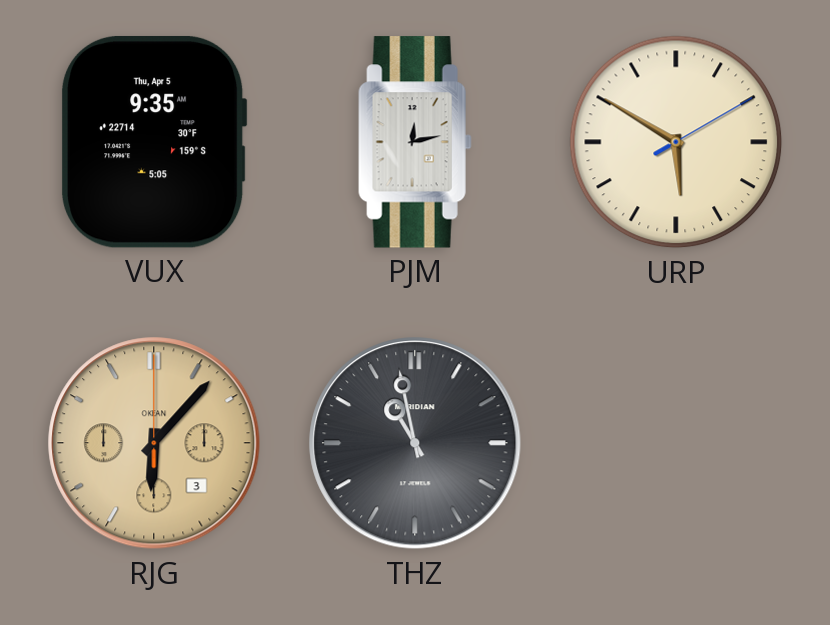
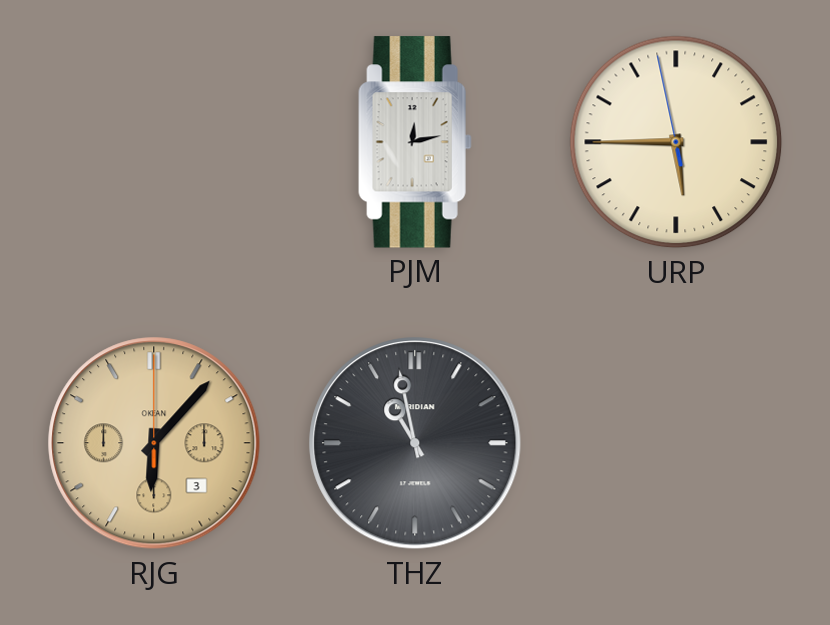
VUX: 9:35 -> none (155, 142)
URP: 5:50 -> 5:44 (676, 142)
